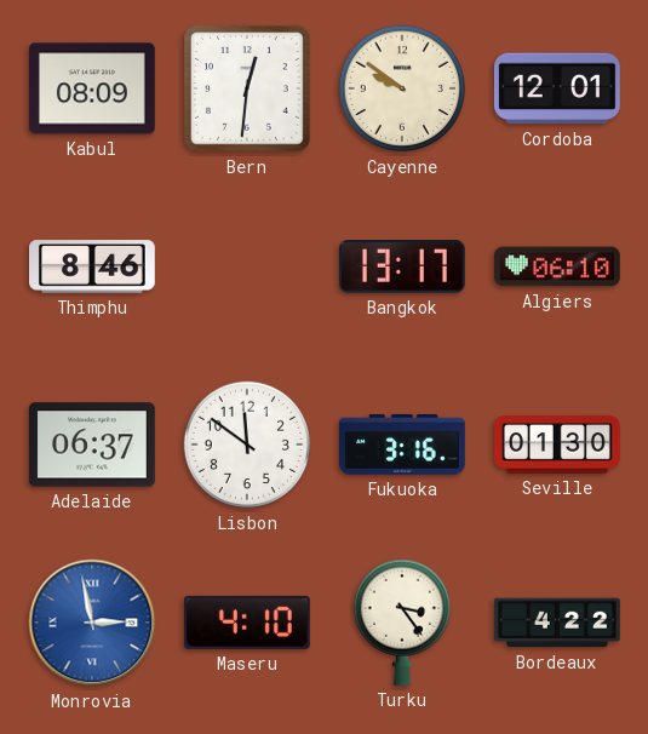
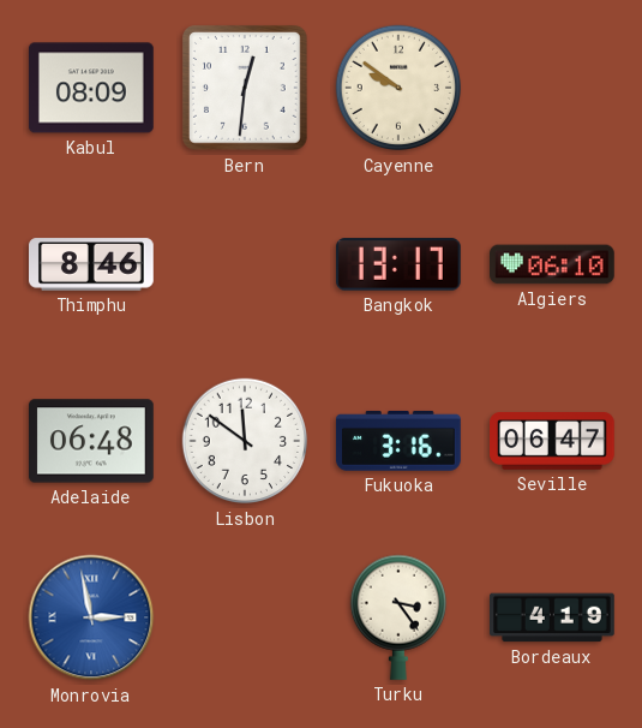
Cordoba: 12:01 -> none (557, 88)
Adelaide: 06:37 -> 06:48 (92, 441)
Seville: 01:30 -> 06:47 (553, 441)
Maseru: 4:10 -> none (247, 623)
Bordeaux: 4:22 -> 4:19 (553, 617)
